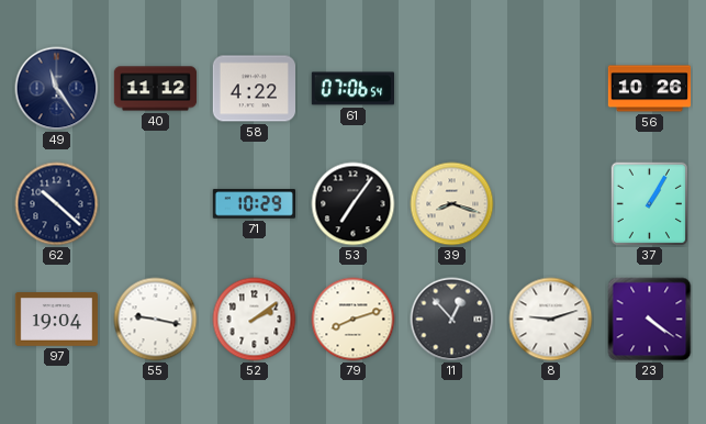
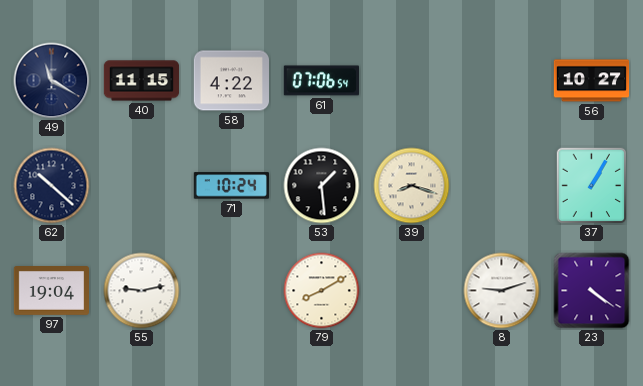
49: 11:24 -> 11:20 (52, 81)
40: 11:12 -> 11:15 (142, 81)
56: 10:26 -> 10:27 (592, 81)
71: 10:29 -> 10:24 (231, 186)
53: 7:06 -> 1:29 (322, 186)
55: 9:17 -> 9:13 (142, 291)
52: 2:09 -> none (255, 320)
79: 8:12 -> 8:10 (322, 291)
11: 12:53 -> none (452, 320)
